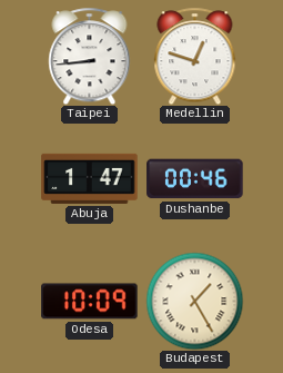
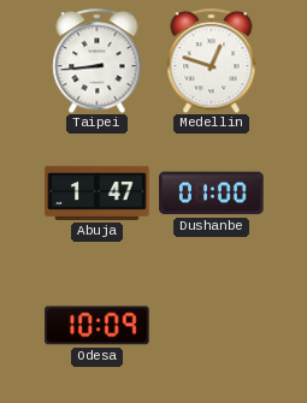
Dushanbe: 00:46 -> 01:00 (212, 194)
Budapest: 1:25 -> none (194, 301)
